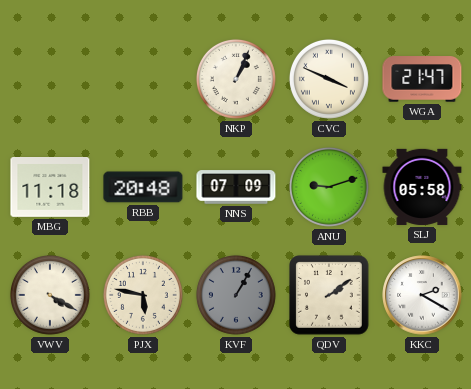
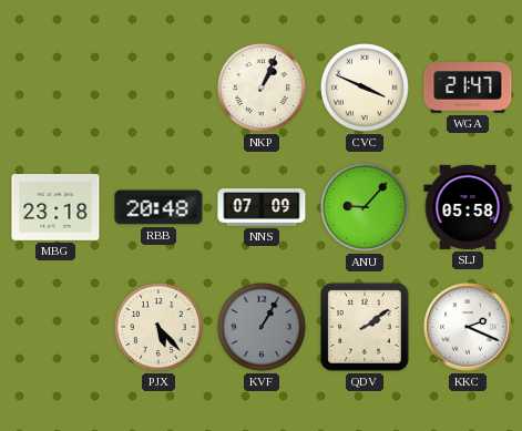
MBG: 11:18 -> 23:18 (55, 208)
ANU: 9:12 -> 9:07 (365, 207)
VWV: 4:20 -> none (50, 295)
PJX: 5:47 -> 5:23 (158, 327)
KKC: 2:20 -> 2:19 (468, 327)
